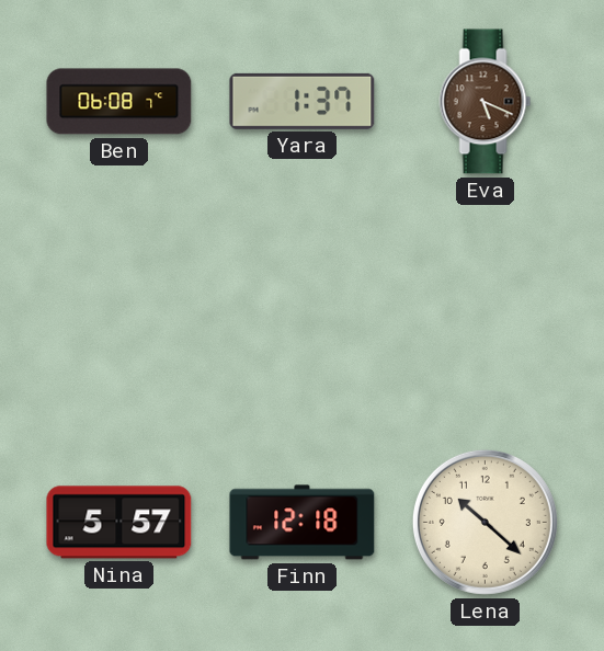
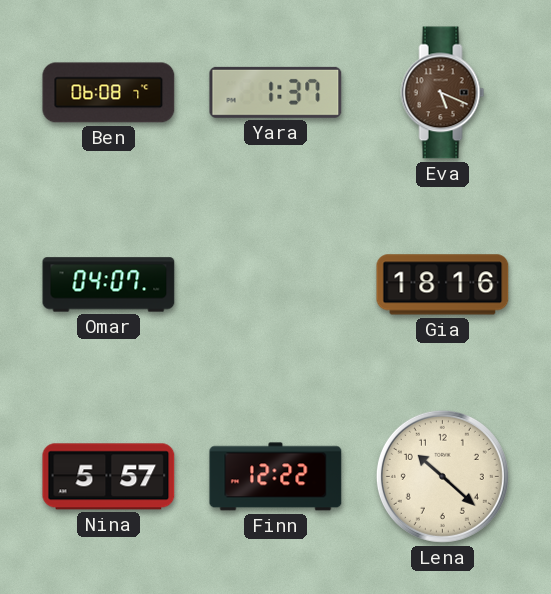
Omar: none -> 04:07 (109, 285)
Gia: none -> 18:16 (443, 285)
Finn: 12:18 -> 12:22 (276, 477)
